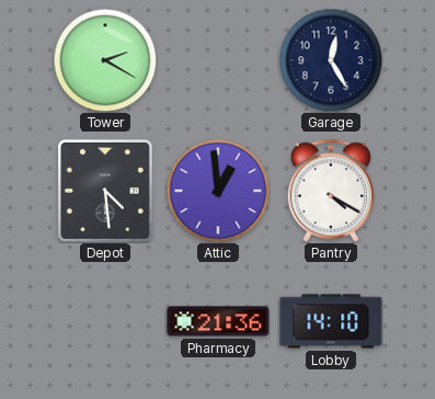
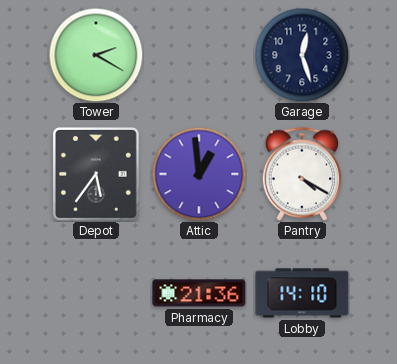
Garage: 12:25 -> 12:27 (302, 55)
Depot: 4:29 -> 5:36 (96, 174)
